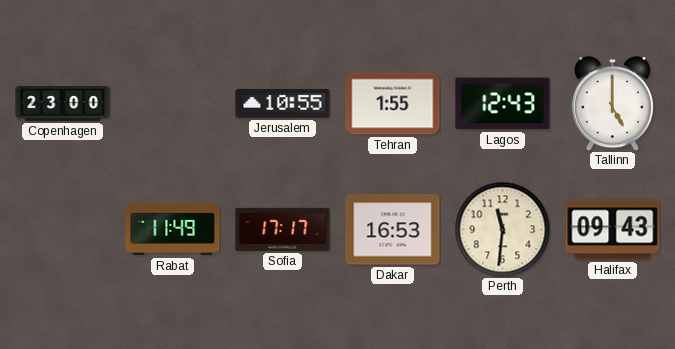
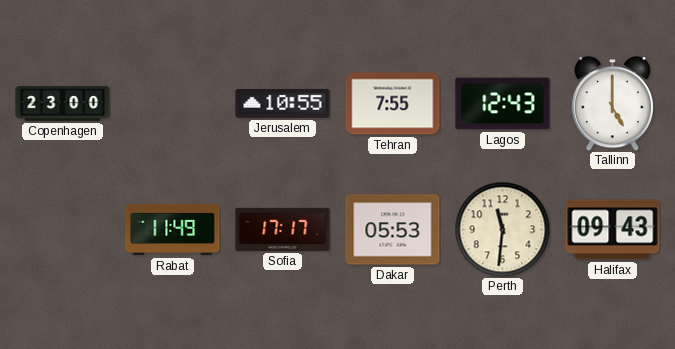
Tehran: 1:55 -> 7:55 (393, 104)
Dakar: 16:53 -> 05:53 (393, 230)
